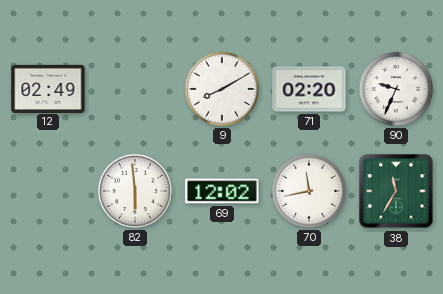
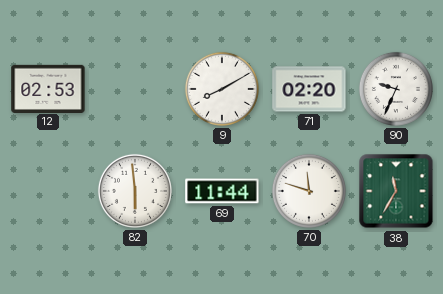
12: 02:49 -> 02:53 (48, 88)
69: 12:02 -> 11:44 (222, 191)
70: 11:43 -> 11:48 (309, 191)
